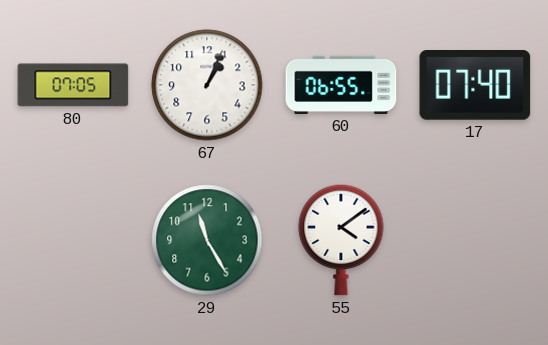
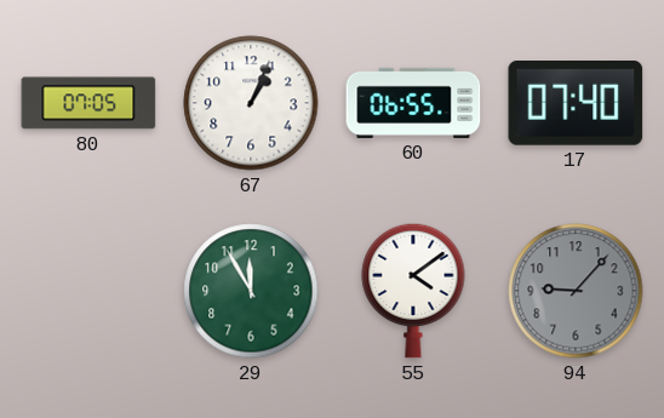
29: 11:25 -> 11:55 (251, 291)
94: none -> 9:07 (576, 291)
